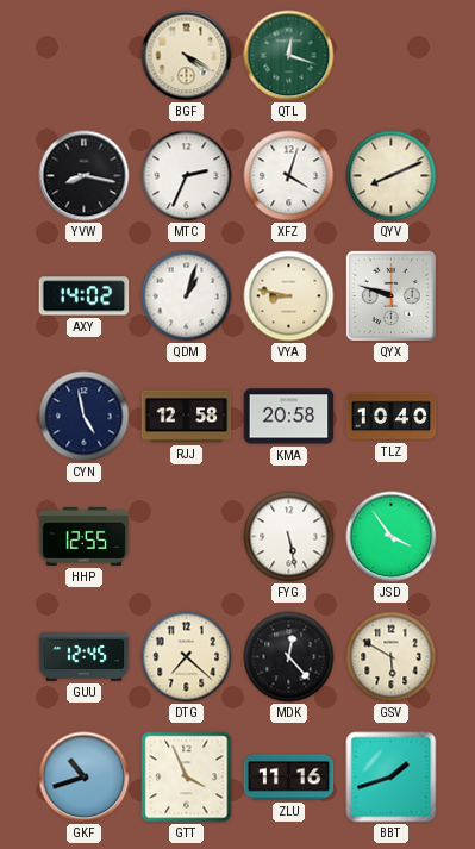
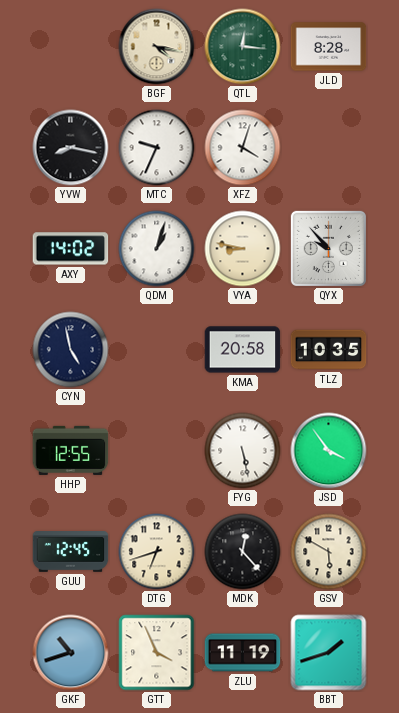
BGF: 4:20 -> 4:17 (157, 47)
QTL: 12:18 -> 12:16 (243, 47)
JLD: none -> 8:28 (329, 47)
MTC: 2:34 -> 9:34 (157, 148)
QYV: 8:11 -> none (392, 176)
QYX: 9:48 -> 9:53 (328, 248)
RJJ: 12:58 -> none (187, 417)
TLZ: 10:40 -> 10:35 (329, 350)
DTG: 7:22 -> 6:42 (157, 552)
ZLU: 11:16 -> 11:19 (243, 653)
